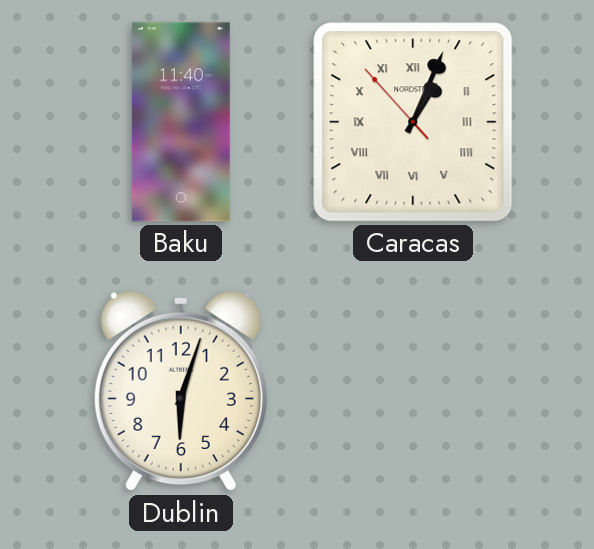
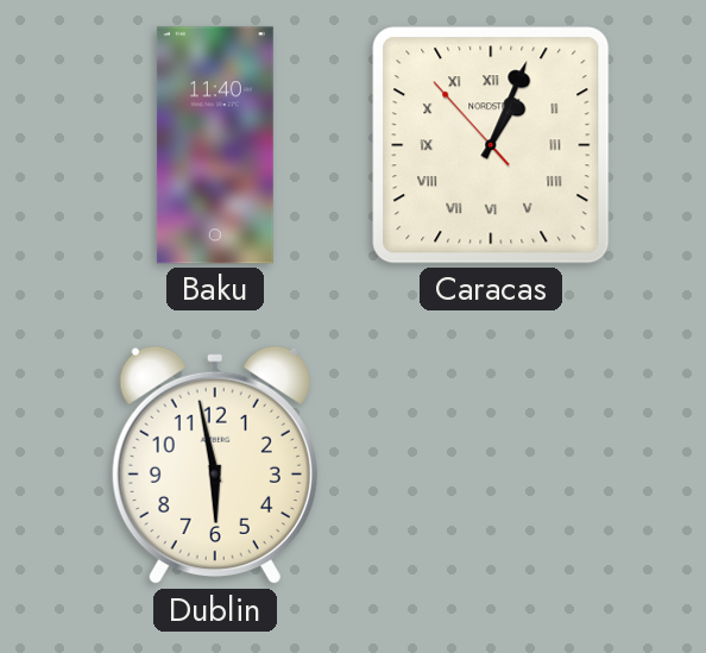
Dublin: 6:03 -> 5:58 (215, 465)
